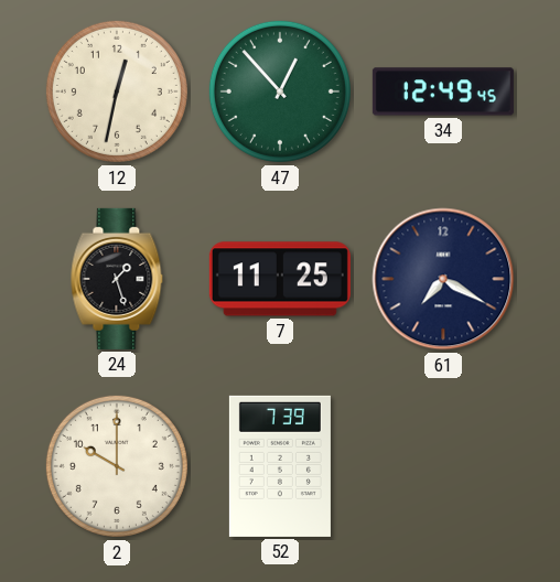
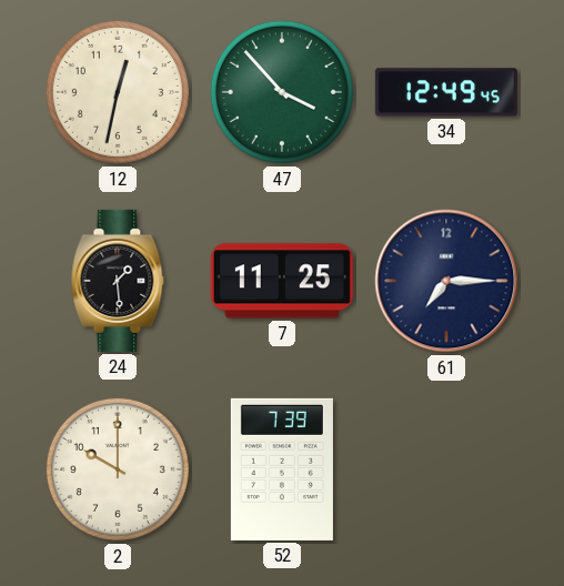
47: 12:53 -> 3:53 (282, 92)
24: 1:27 -> 1:29 (118, 281)
61: 7:20 -> 7:15 (446, 281)
